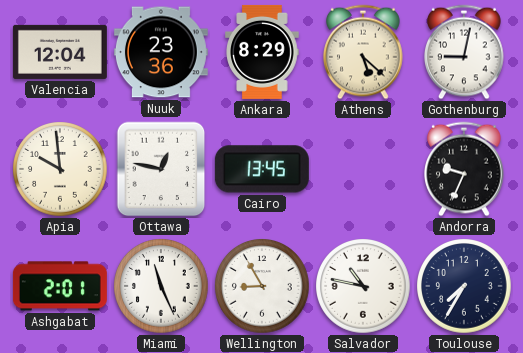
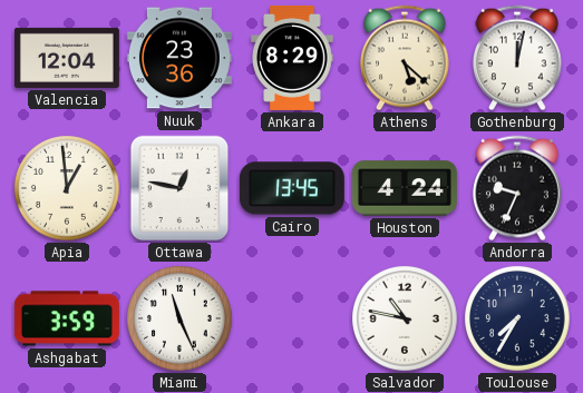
Gothenburg: 9:02 -> 12:02 (518, 58)
Apia: 9:59 -> 12:59 (67, 188)
Houston: none -> 4:24 (405, 188)
Ashgabat: 2:01 -> 3:59 (67, 318)
Wellington: 8:55 -> none (262, 286)
